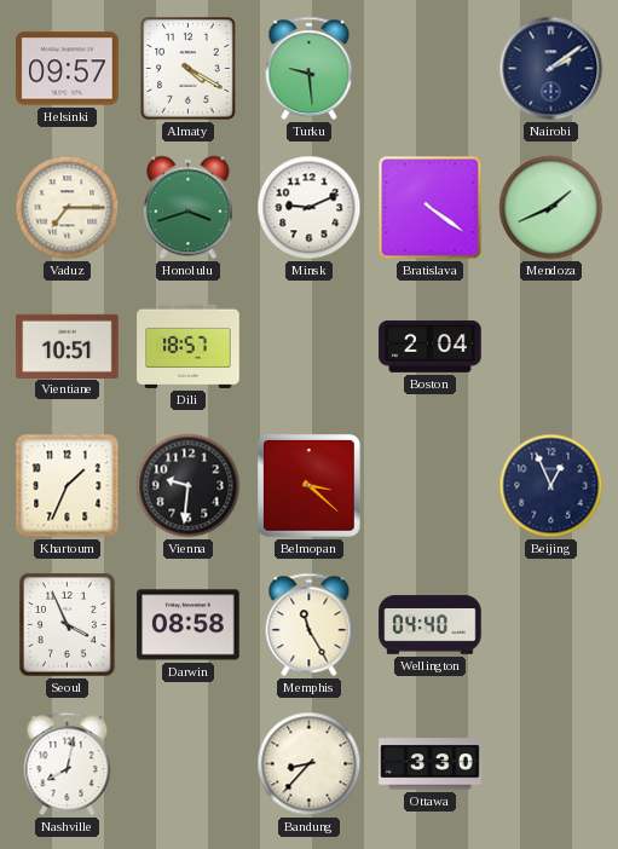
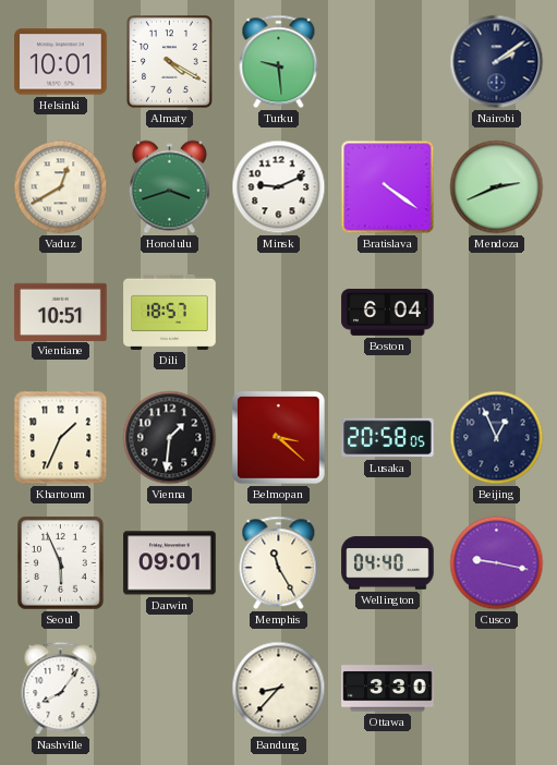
Helsinki: 09:57 -> 10:01 (61, 62)
Vaduz: 7:15 -> 12:40 (61, 187)
Mendoza: 1:41 -> 2:41 (497, 187)
Boston: 2:04 -> 6:04 (388, 312)
Vienna: 9:31 -> 1:31 (170, 438)
Lusaka: none -> 20:58 (388, 438)
Seoul: 3:56 -> 5:56 (61, 563)
Darwin: 08:58 -> 09:01 (170, 563)
Cusco: none -> 9:17 (497, 563)
Nashville: 8:02 -> 8:06 (61, 689)
